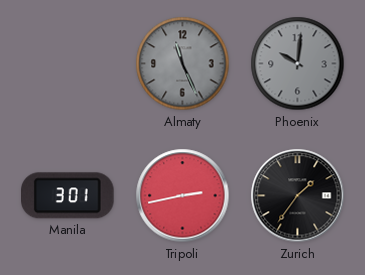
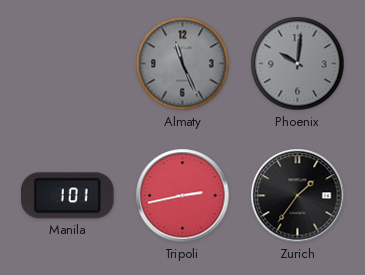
Manila: 3:01 -> 1:01 (68, 196)
